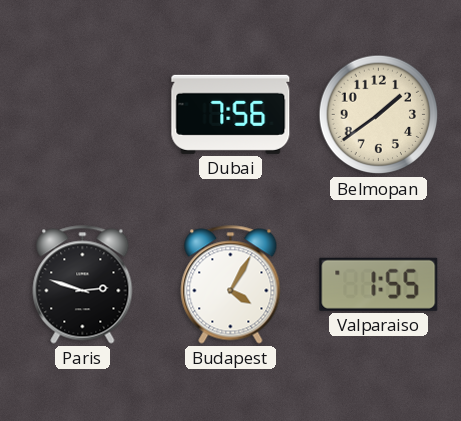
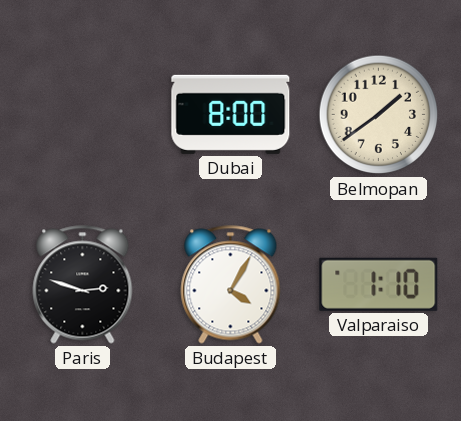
Dubai: 7:56 -> 8:00 (231, 114)
Valparaiso: 1:55 -> 1:10 (379, 284)
